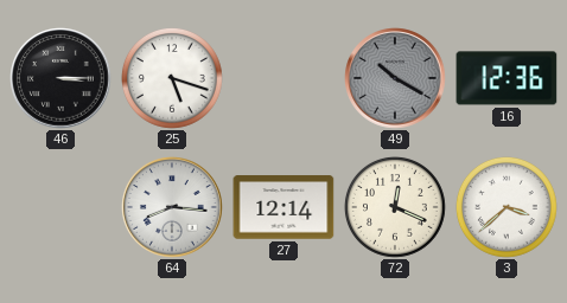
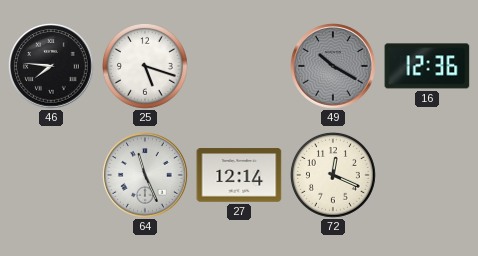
46: 3:15 -> 7:46 (51, 66)
64: 8:16 -> 11:26 (145, 175)
3: 3:38 -> none (508, 208)
